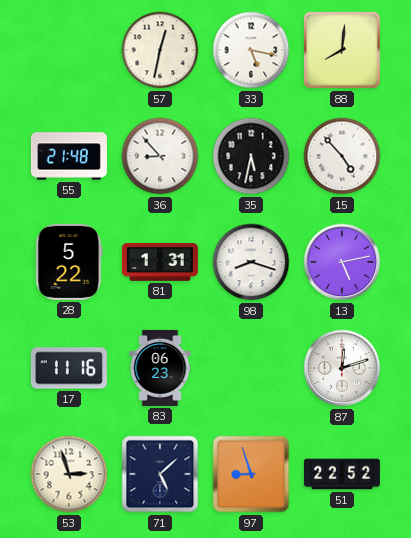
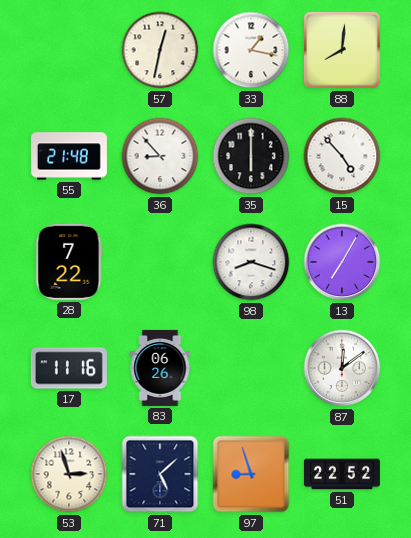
33: 5:17 -> 1:17 (251, 50)
35: 5:32 -> 6:00 (251, 156)
28: 5:22 -> 7:22 (69, 262)
81: 1:31 -> none (160, 263)
13: 5:13 -> 7:05 (342, 262)
83: 06:23 -> 06:26 (160, 368)
87: 12:12 -> 12:09 (342, 368)
